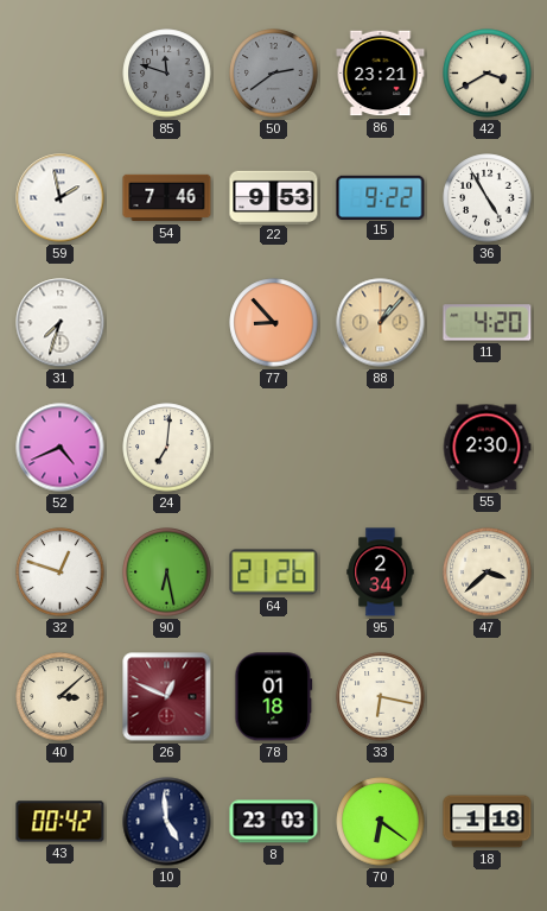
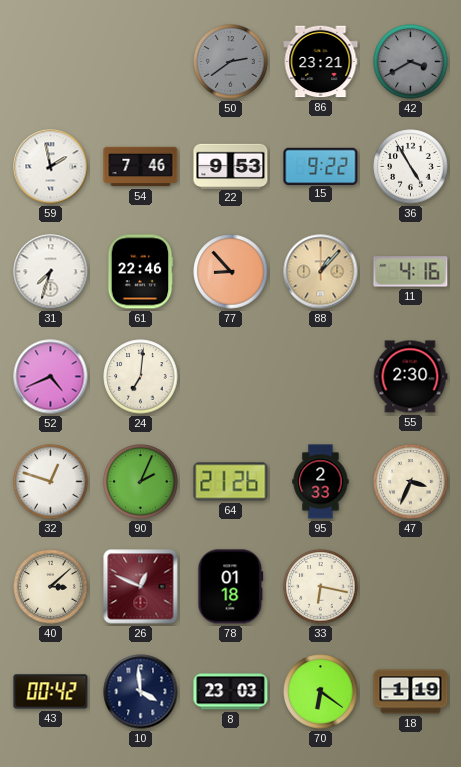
85: 11:48 -> none (167, 74)
42 dial: cream -> grey (411, 62)
61: none -> 22:46 (140, 272)
11: 4:20 -> 4:16 (411, 272)
90: 6:28 -> 2:04 (141, 482)
95: 2:34 -> 2:33 (321, 482)
47: 3:38 -> 3:34 (411, 482)
10: 4:59 -> 3:59 (141, 692)
18: 1:18 -> 1:19 (411, 692)
